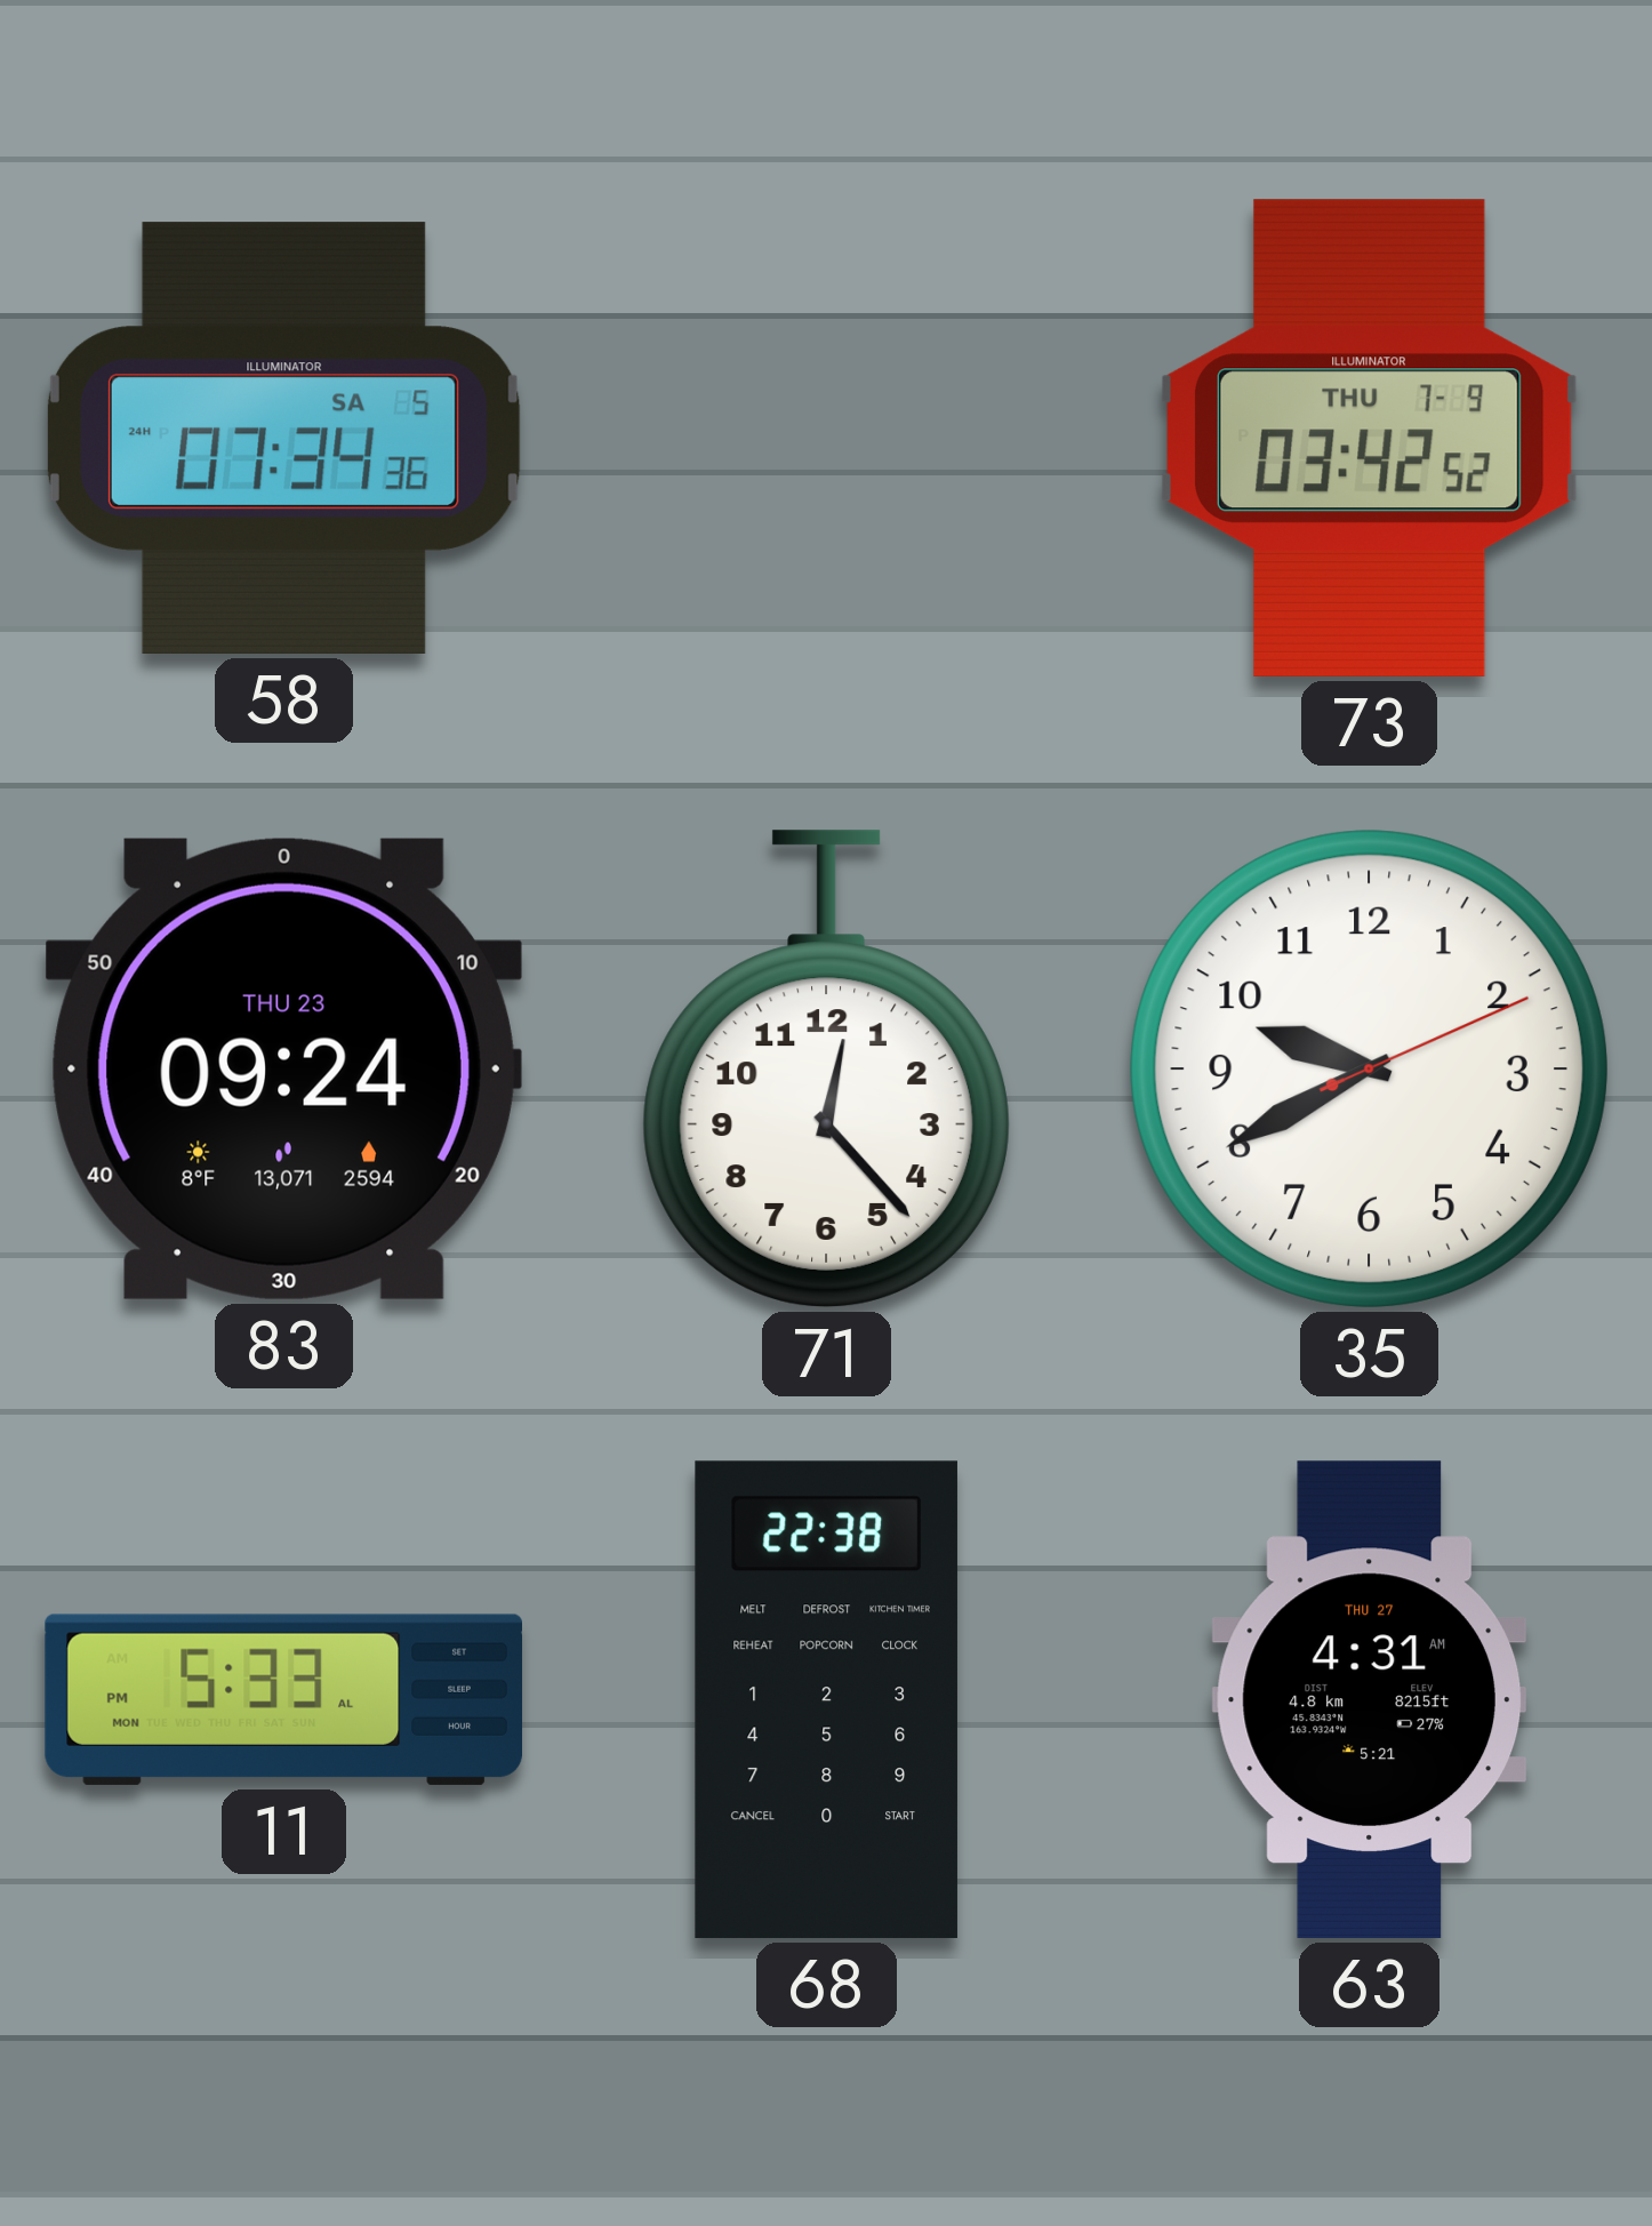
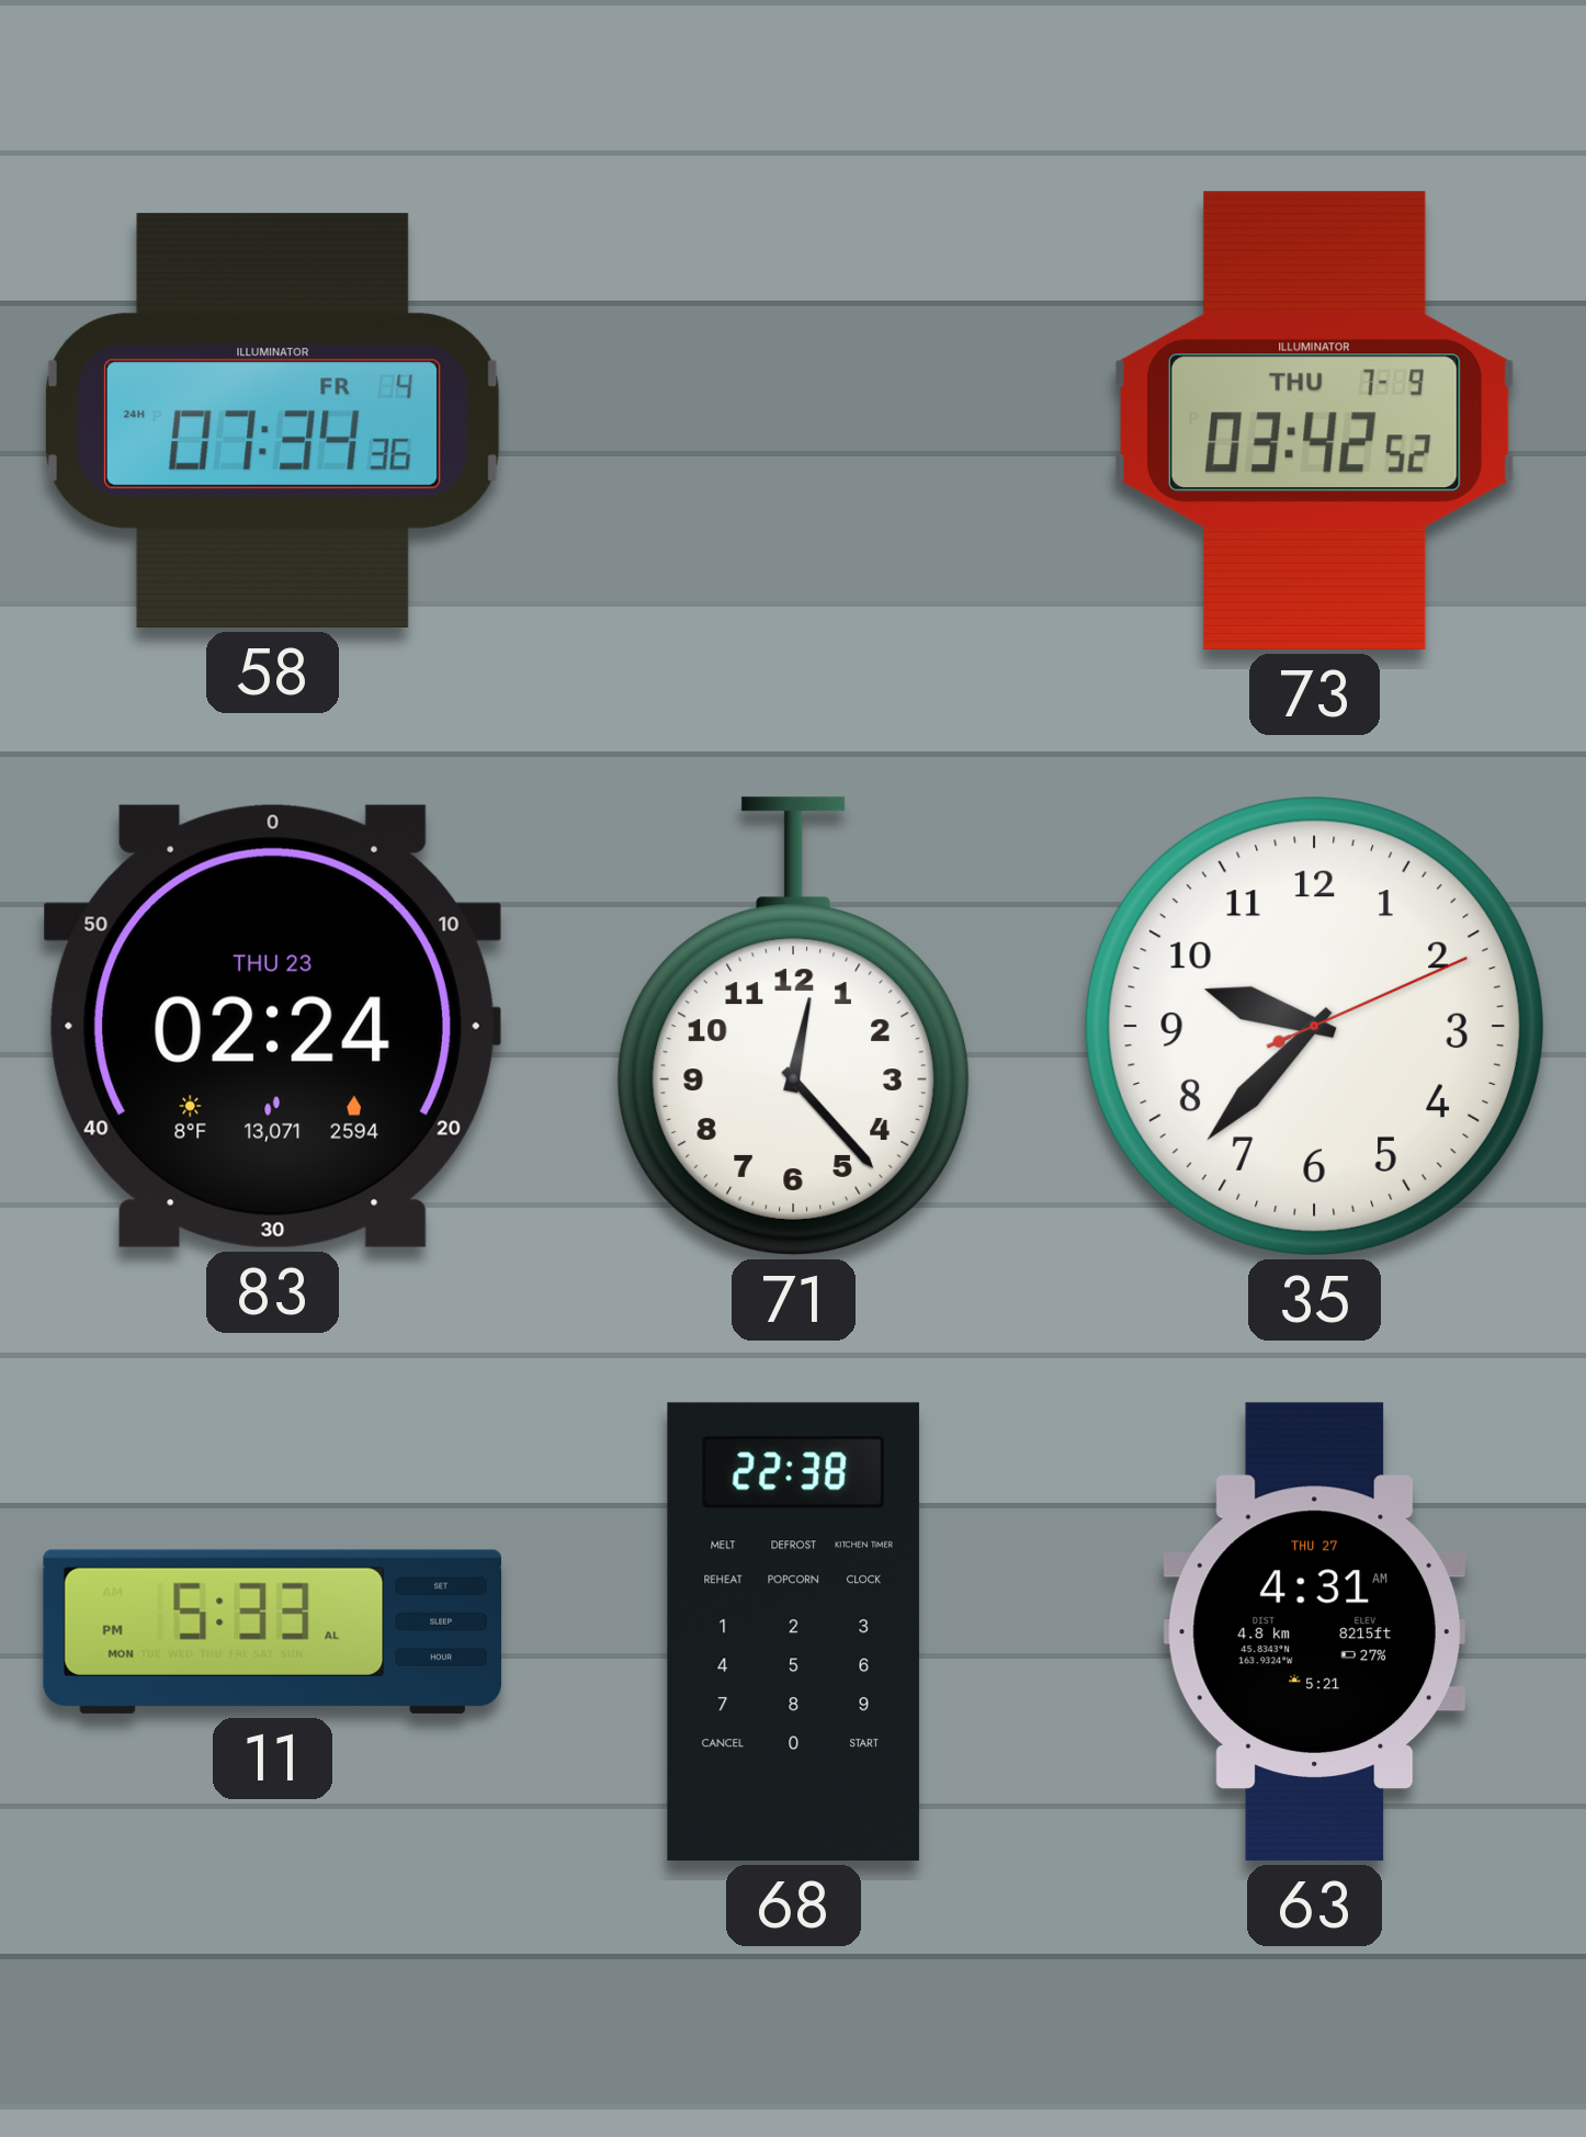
58 date: SA 5 -> FR 4 (272, 420)
83: 09:24 -> 02:24 (272, 1026)
35: 9:40 -> 9:37 (1314, 1026)
